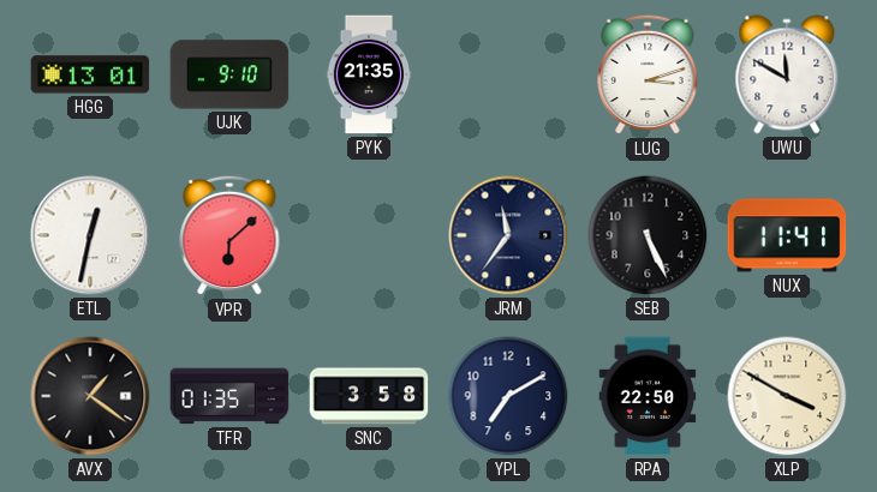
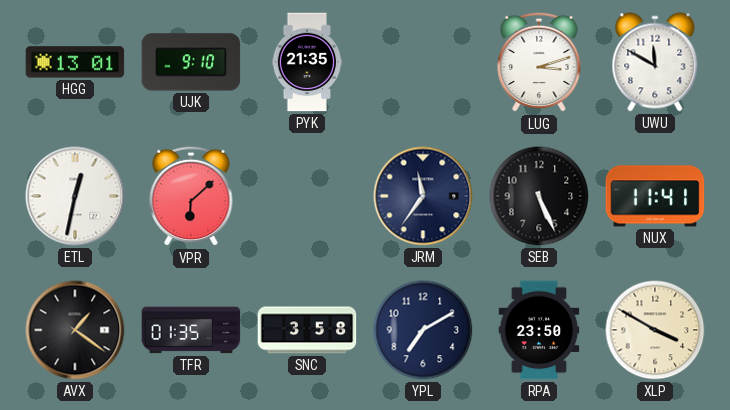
RPA: 22:50 -> 23:50 (539, 330)
